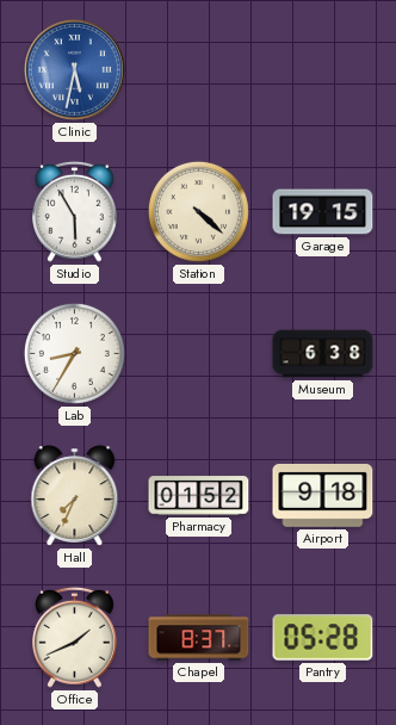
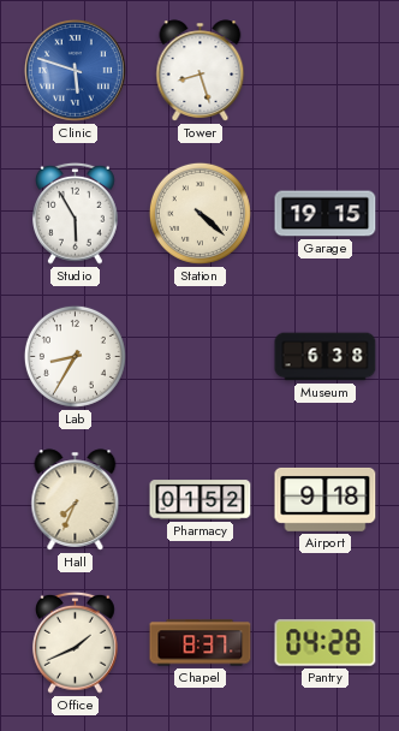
Clinic: 5:32 -> 5:48 (75, 70)
Tower: none -> 8:27 (201, 71)
Pantry: 05:28 -> 04:28 (326, 643)
